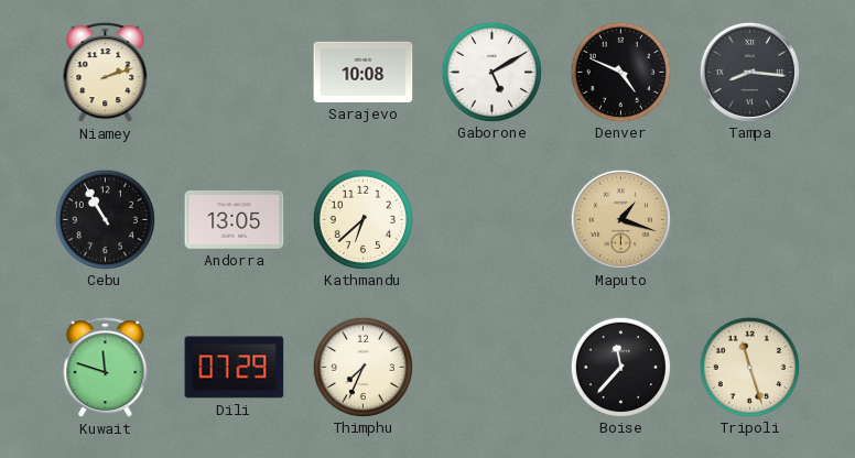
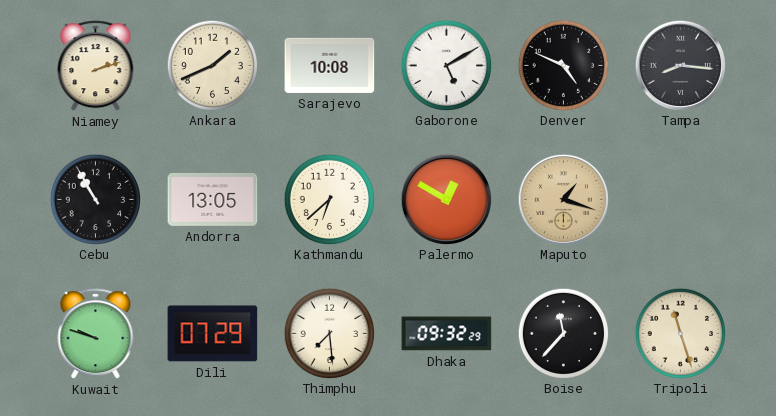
Ankara: none -> 1:41 (212, 65)
Palermo: none -> 12:50 (446, 199)
Kuwait: 11:48 -> 9:48 (96, 334)
Thimphu: 7:34 -> 7:29 (329, 333)
Dhaka: none -> 09:32 (447, 334)
